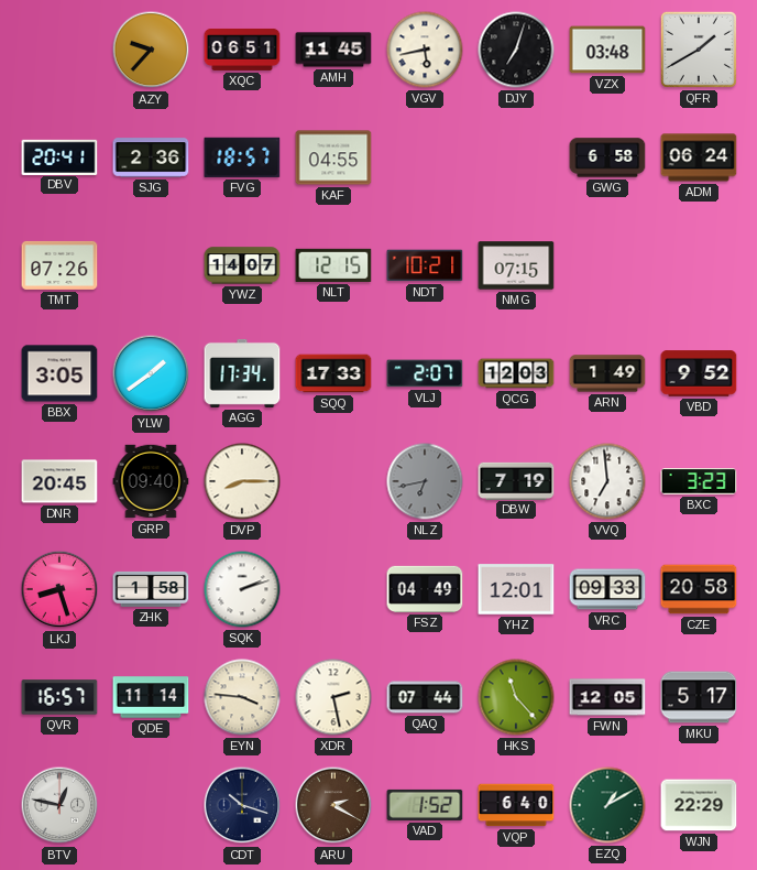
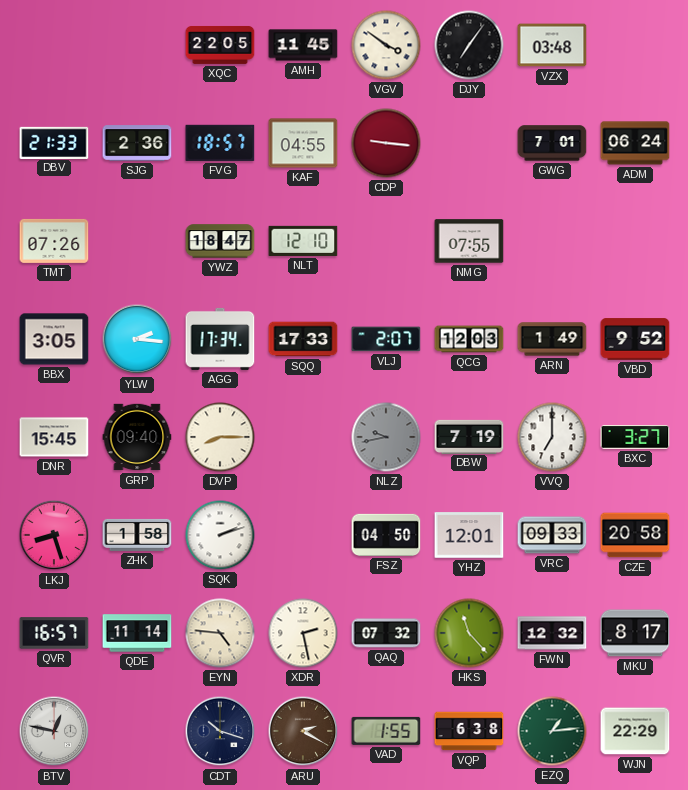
AZY: 9:37 -> none (151, 50)
XQC: 06:51 -> 22:05 (220, 45)
VGV: 5:43 -> 3:51 (386, 45)
DJY: 7:03 -> 7:06 (469, 45)
QFR: 1:40 -> none (699, 50)
DBV: 20:41 -> 21:33 (54, 142)
CDP: none -> 9:16 (386, 143)
GWG: 6:58 -> 7:01 (552, 143)
YWZ: 14:07 -> 18:47 (220, 241)
NLT: 12:15 -> 12:10 (303, 241)
NDT: 10:21 -> none (425, 265)
NMG: 07:15 -> 07:55 (469, 241)
YLW: 1:39 -> 2:16 (137, 339)
DNR: 20:45 -> 15:45 (54, 437)
NLZ: 6:43 -> 9:43 (386, 437)
VVQ: 6:59 -> 7:00 (552, 437)
BXC: 3:23 -> 3:27 (635, 437)
FSZ: 04:49 -> 04:50 (386, 535)
EYN: 3:46 -> 4:46 (220, 633)
QAQ: 07:44 -> 07:32 (386, 633)
FWN: 12:05 -> 12:32 (552, 633)
MKU: 5:17 -> 8:17 (635, 633)
VAD: 1:52 -> 1:55 (386, 731)
VQP: 6:40 -> 6:38 (469, 731)
EZQ: 1:10 -> 1:14 (552, 731)
